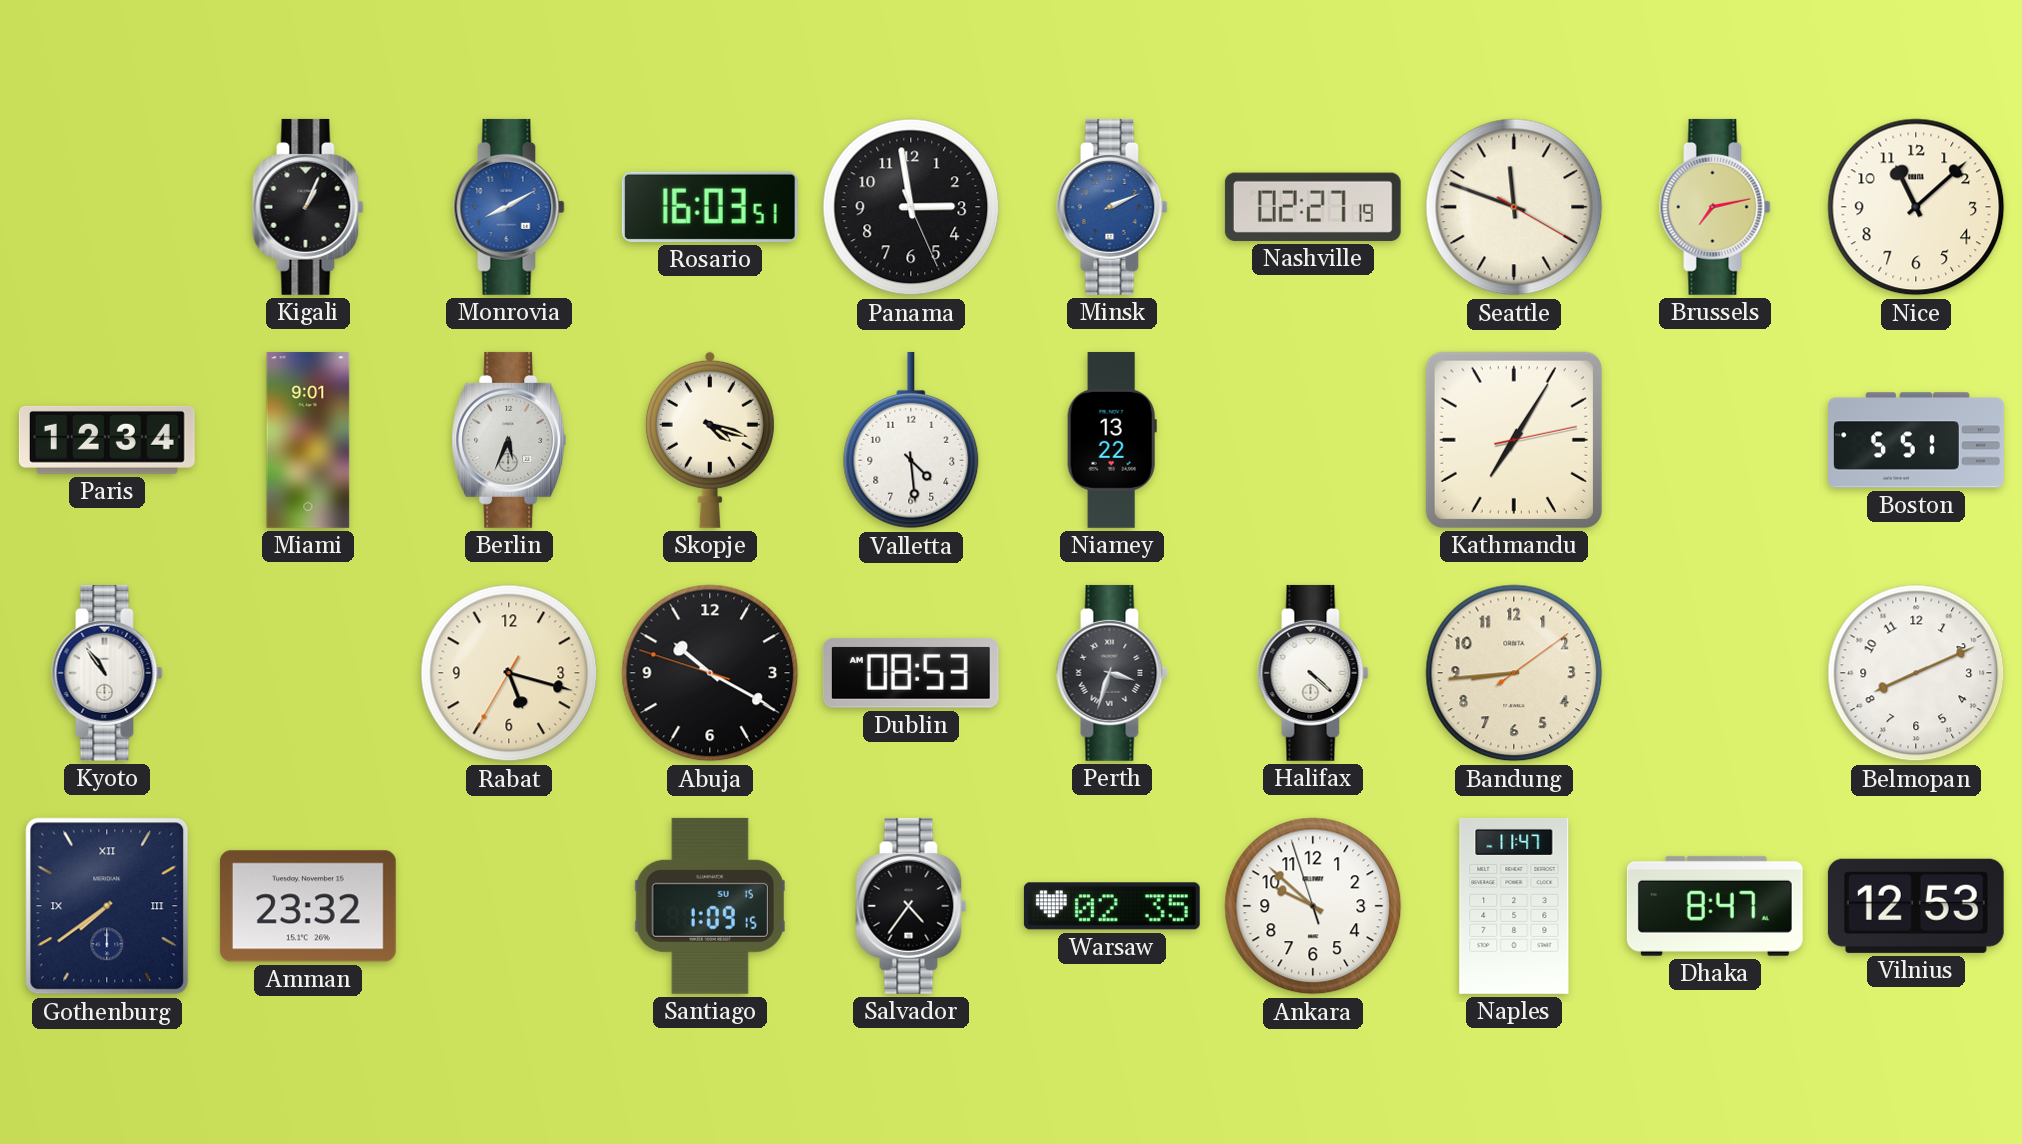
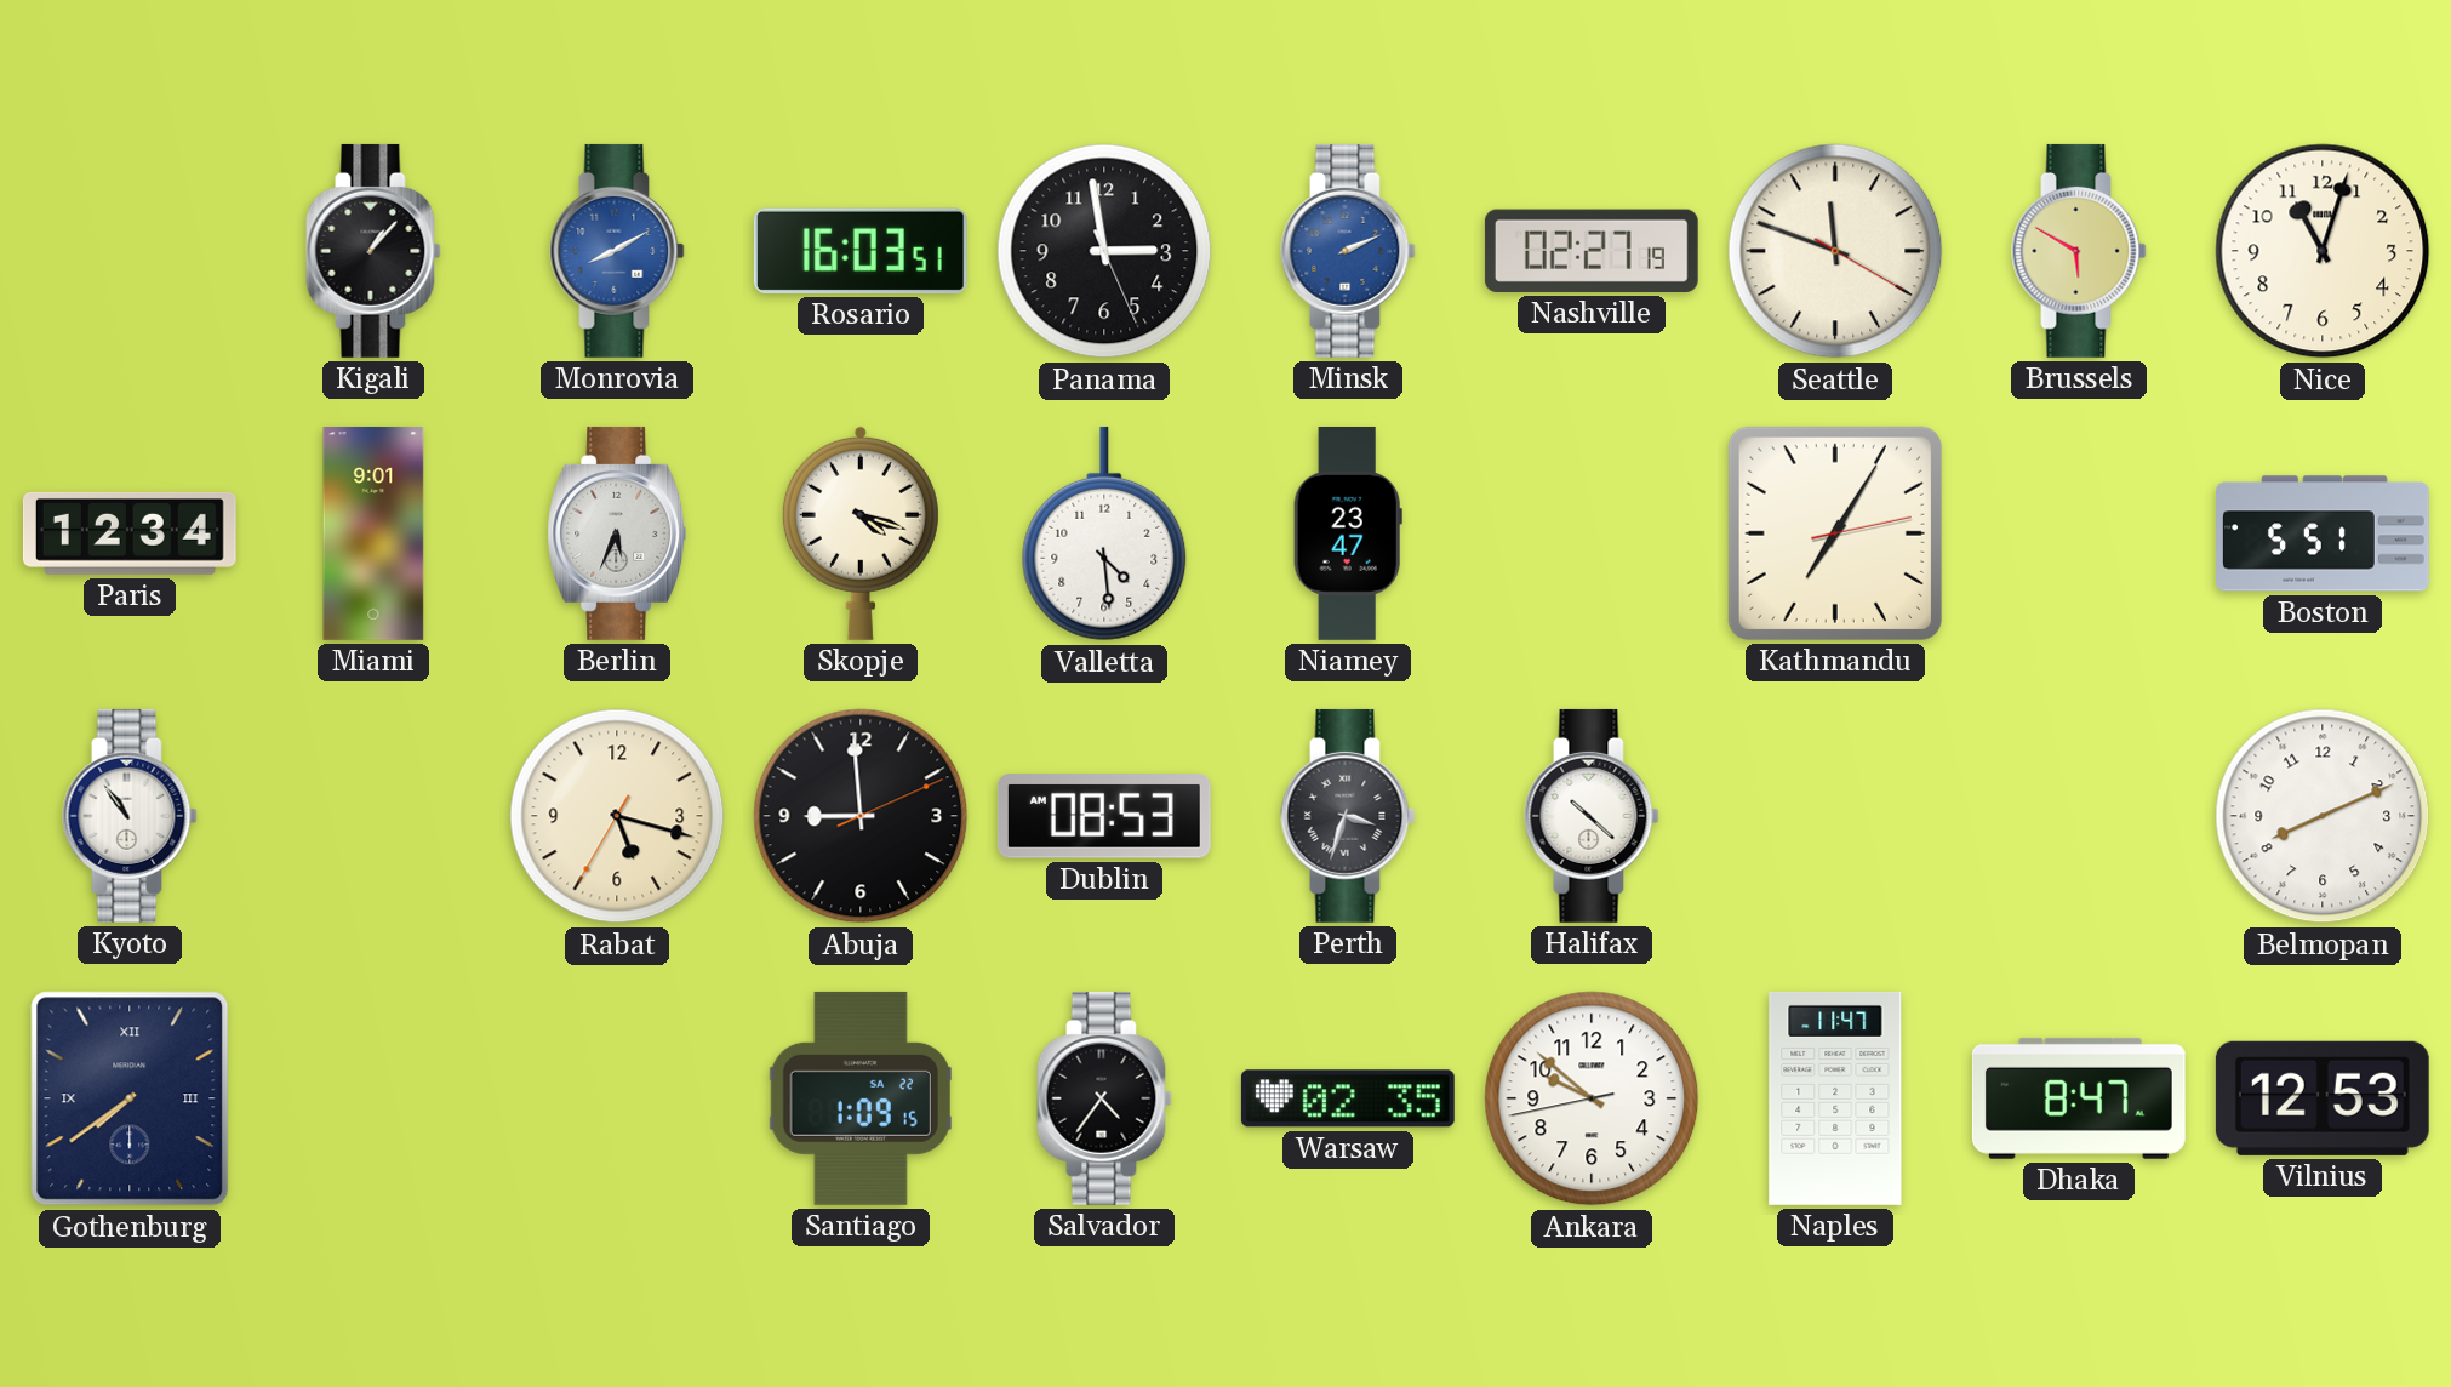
Kigali: 1:04 -> 1:07 (373, 251)
Brussels: 7:13 -> 5:50 (2079, 251)
Nice: 11:08 -> 11:03 (2323, 251)
Niamey: 13:22 -> 23:47 (1348, 533)
Abuja: 10:19 -> 8:59 (861, 816)
Halifax: 4:22 -> 10:22 (1592, 816)
Bandung: 8:44 -> none (1514, 673)
Amman: 23:32 -> none (308, 906)
Santiago date: SU 15 -> SA 22 (861, 1098)
Ankara: 9:51:57 -> 9:51:43 (1592, 1098)
